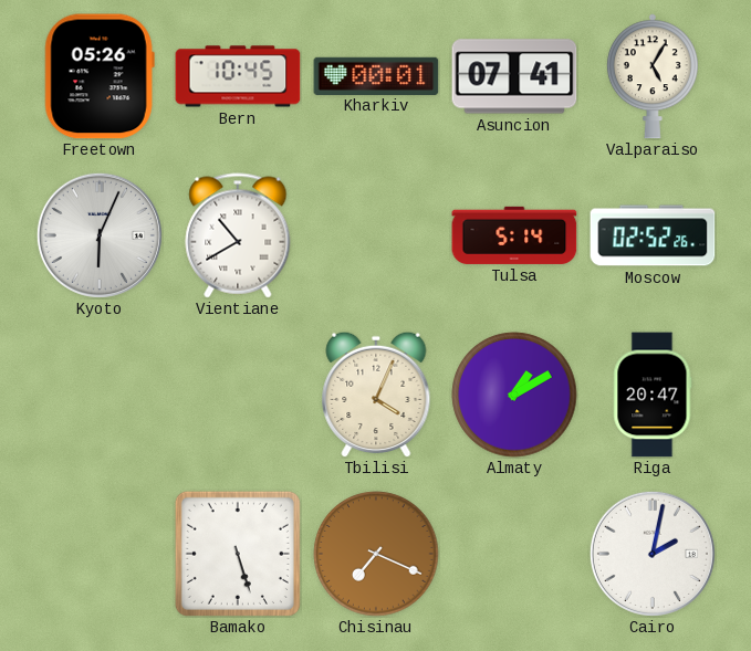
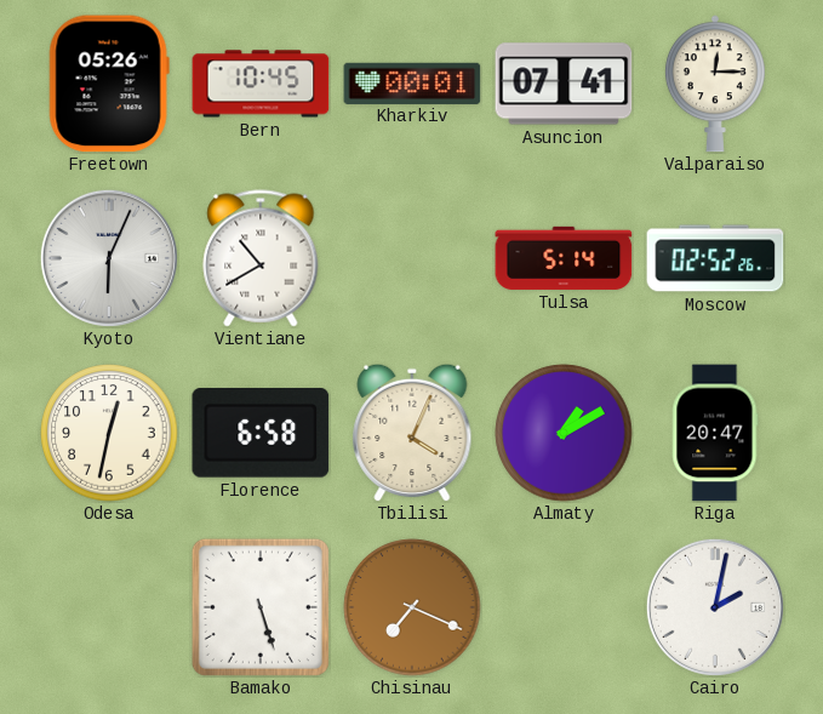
Valparaiso: 5:05 -> 12:15 (715, 84)
Odesa: none -> 12:32 (109, 433)
Florence: none -> 6:58 (261, 433)
